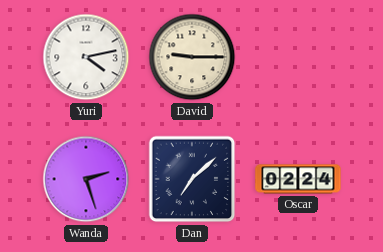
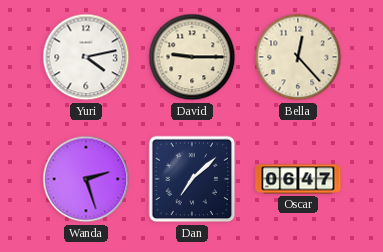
Bella: none -> 12:23 (298, 57)
Oscar: 02:24 -> 06:47 (298, 179)
